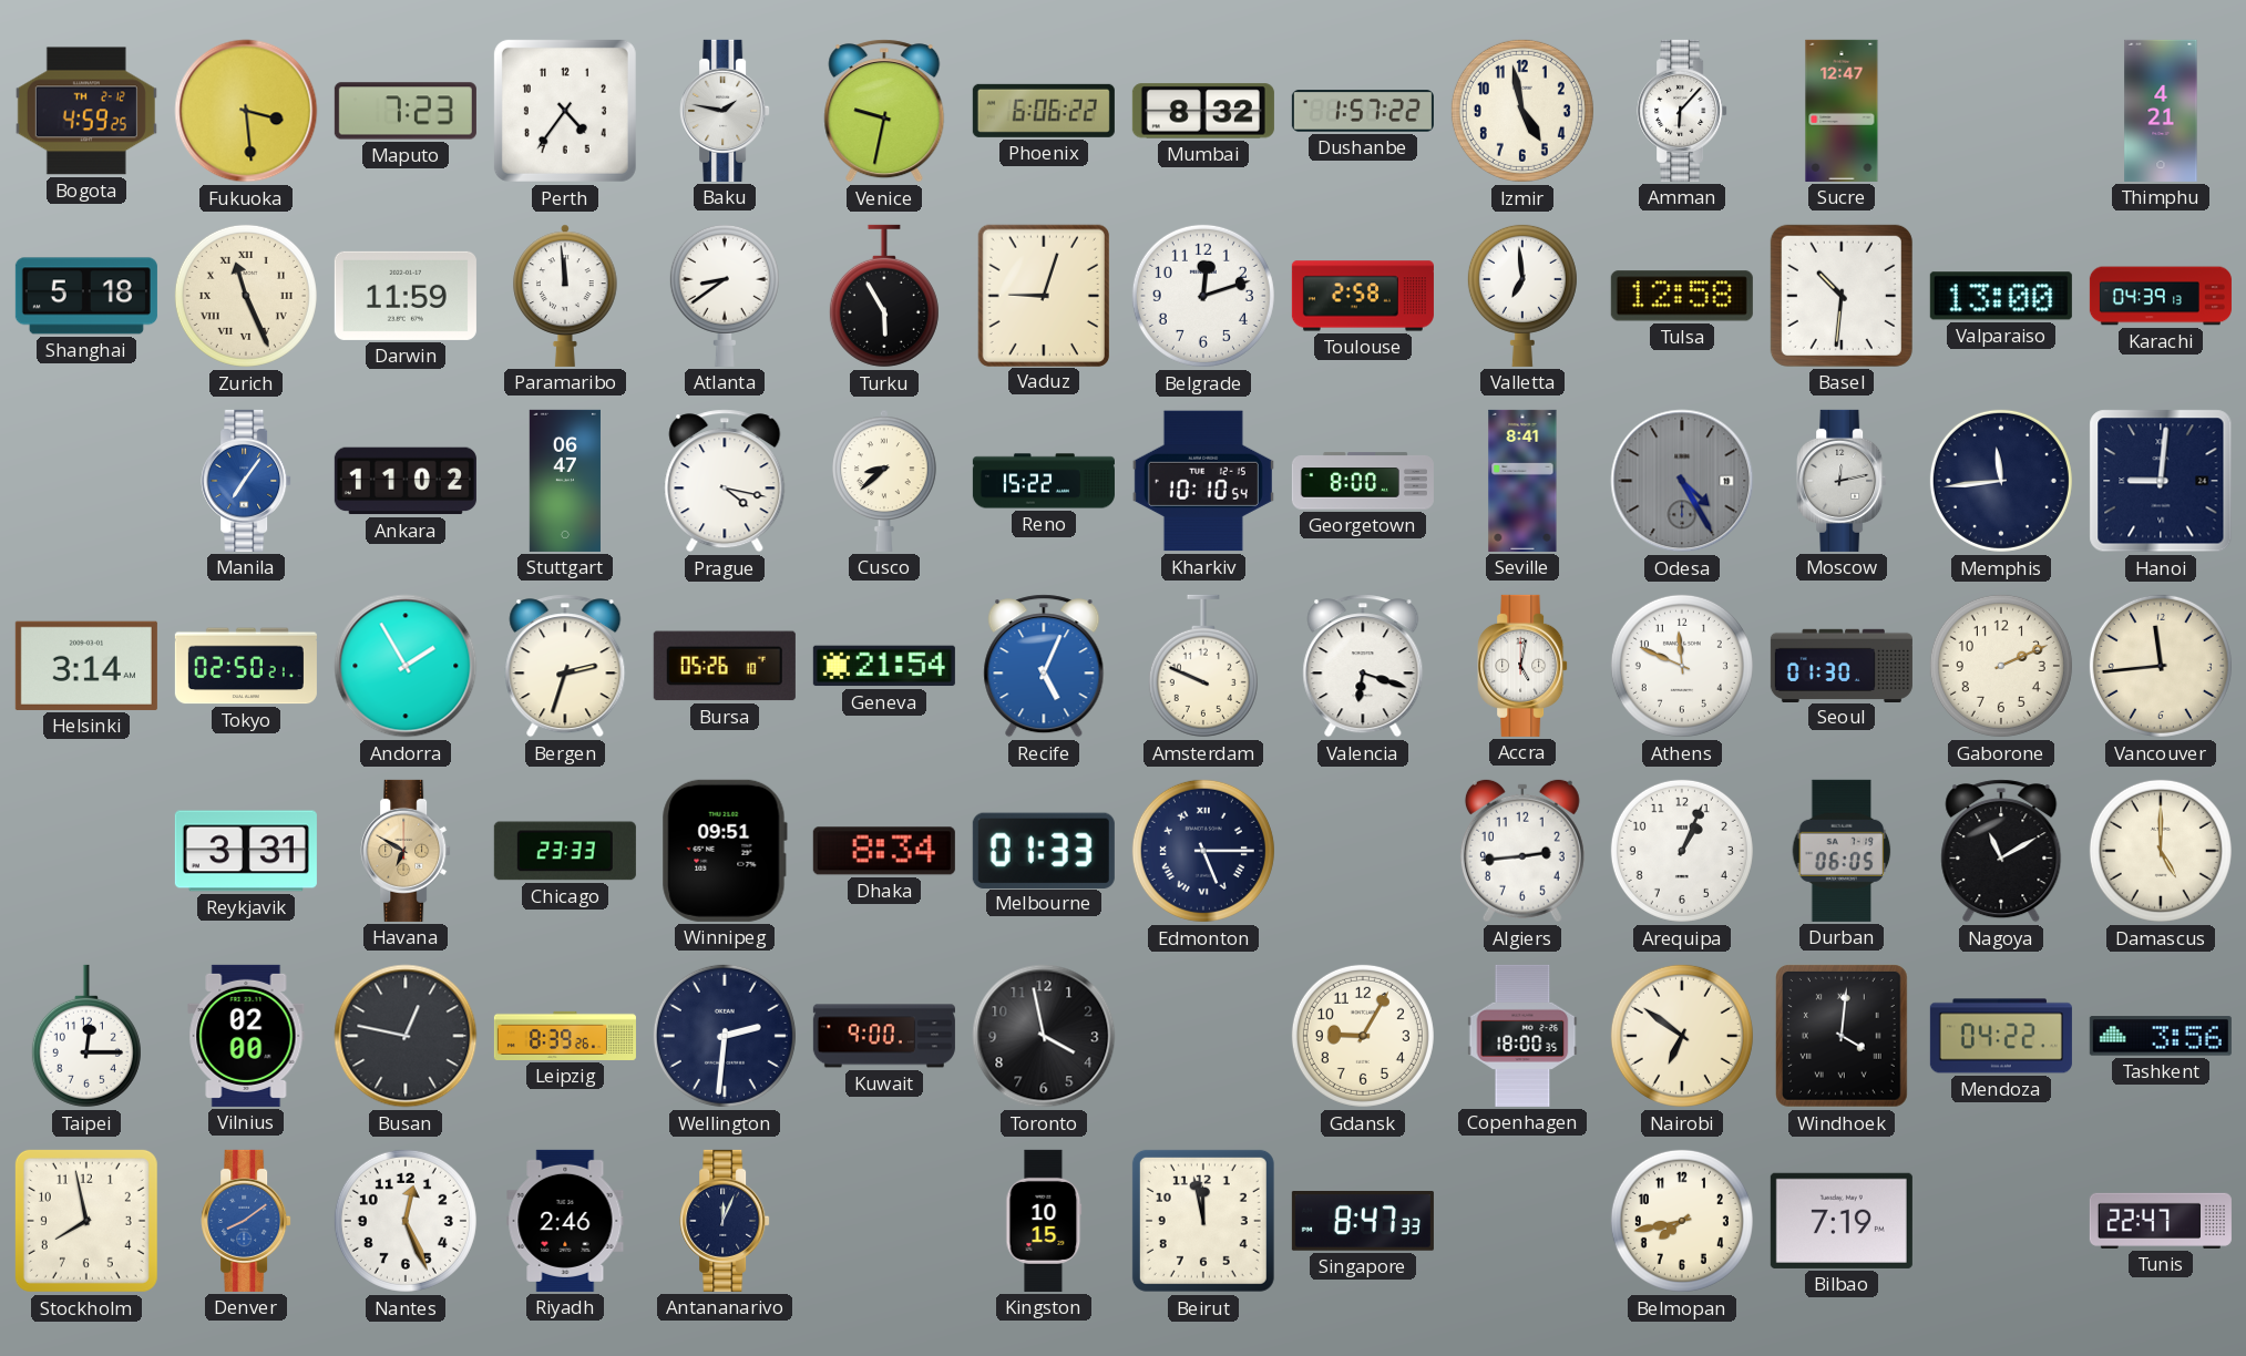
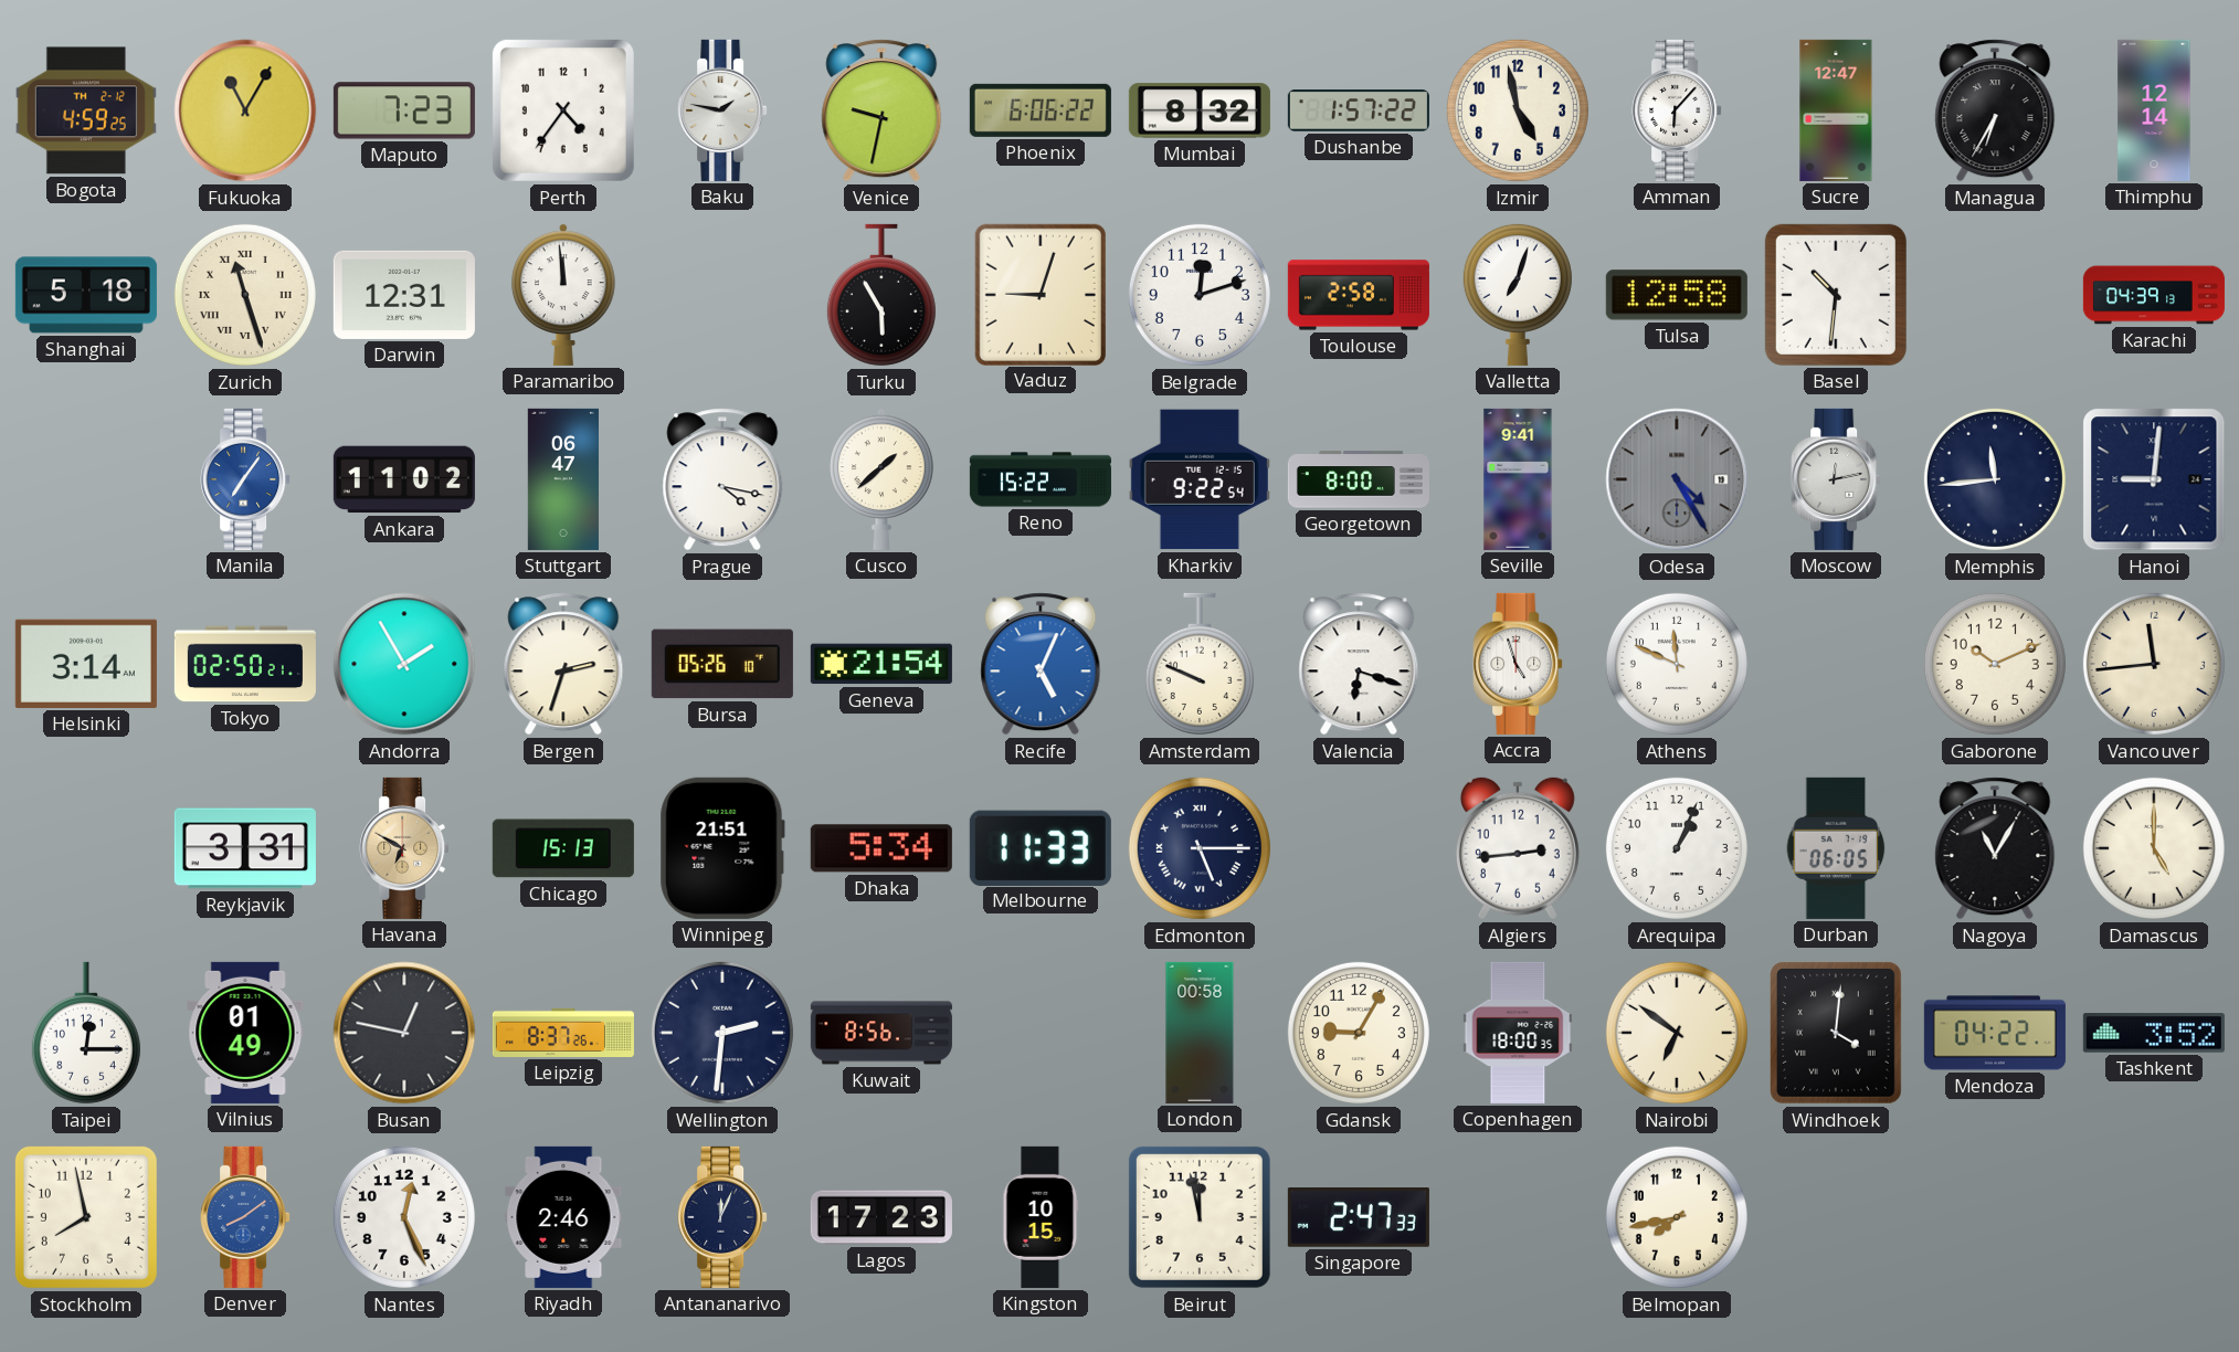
Fukuoka: 3:29 -> 11:05 (245, 110)
Managua: none -> 6:35 (1995, 110)
Thimphu: 4:21 -> 12:14 (2154, 110)
Zurich: 11:26 -> 11:27 (245, 295)
Darwin: 11:59 -> 12:31 (404, 295)
Atlanta: 8:39 -> none (725, 295)
Valletta: 6:59 -> 7:03 (1518, 294)
Valparaiso: 13:00 -> none (2001, 296)
Cusco: 8:38 -> 1:38 (881, 479)
Kharkiv: 10:10 -> 9:22 (1200, 479)
Seville: 8:41 -> 9:41 (1518, 479)
Accra: 5:02 -> 4:57 (1518, 664)
Seoul: 01:30 -> none (1842, 665)
Gaborone: 2:11 -> 10:11 (1995, 664)
Chicago: 23:33 -> 15:13 (563, 848)
Winnipeg: 09:51 -> 21:51 (722, 848)
Dhaka: 8:34 -> 5:34 (881, 848)
Melbourne: 01:33 -> 11:33 (1041, 847)
Nagoya: 11:10 -> 11:05 (1995, 848)
Vilnius: 02:00 -> 01:49 (245, 1033)
Leipzig: 8:39 -> 8:37 (563, 1033)
Kuwait: 9:00 -> 8:56 (881, 1033)
Toronto: 3:58 -> none (1044, 1036)
London: none -> 00:58 (1200, 1033)
Tashkent: 3:56 -> 3:52 (2154, 1033)
Lagos: none -> 17:23 (881, 1217)
Singapore: 8:47 -> 2:47 (1359, 1217)
Bilbao: 7:19 -> none (1842, 1221)
Tunis: 22:47 -> none (2161, 1221)
